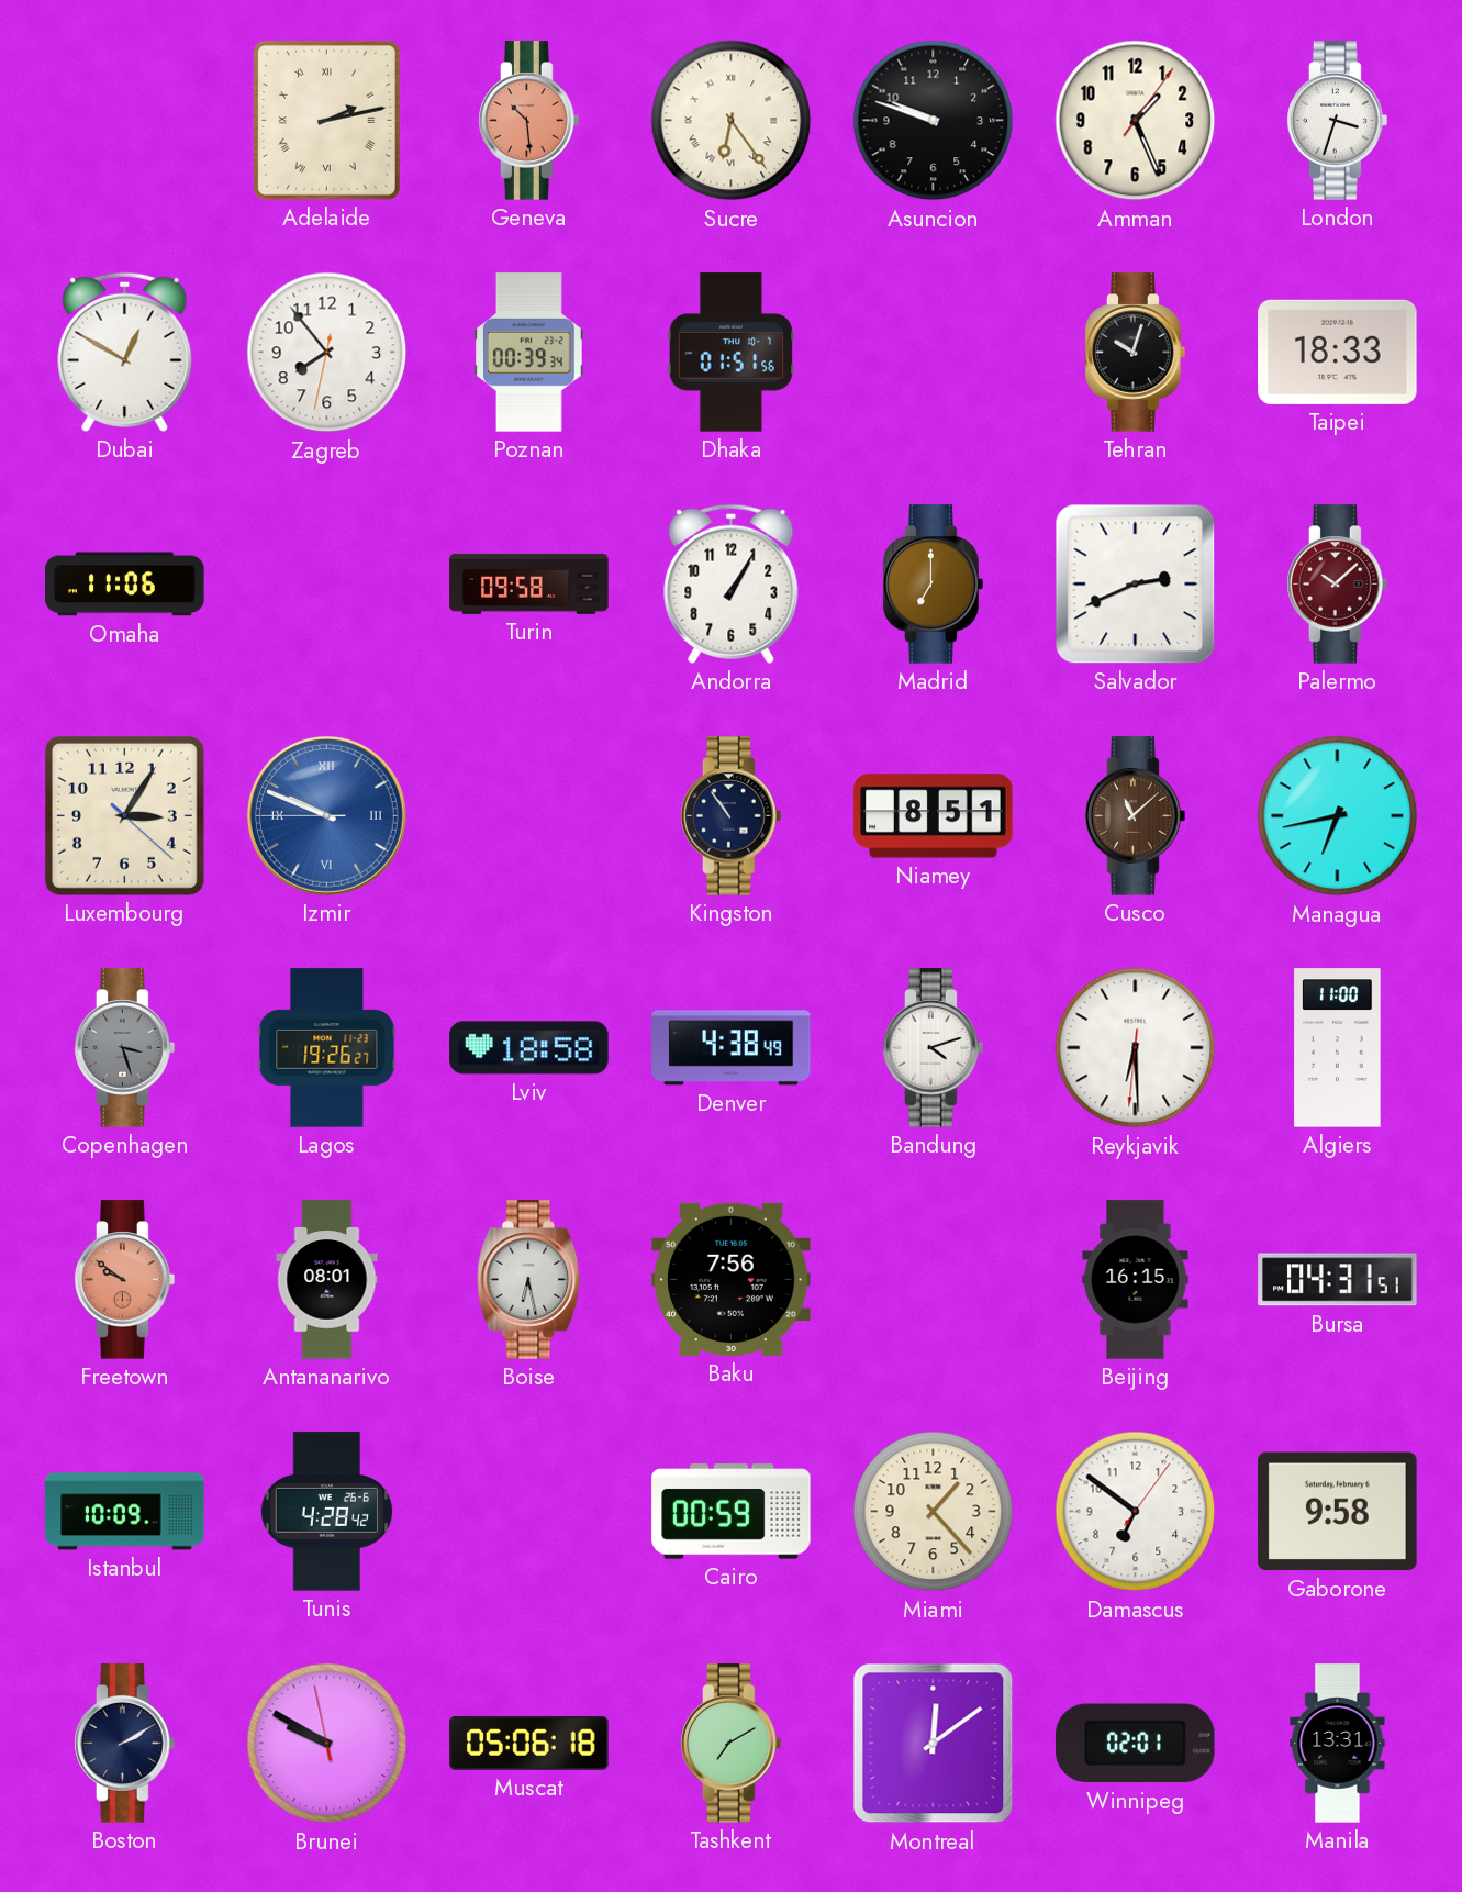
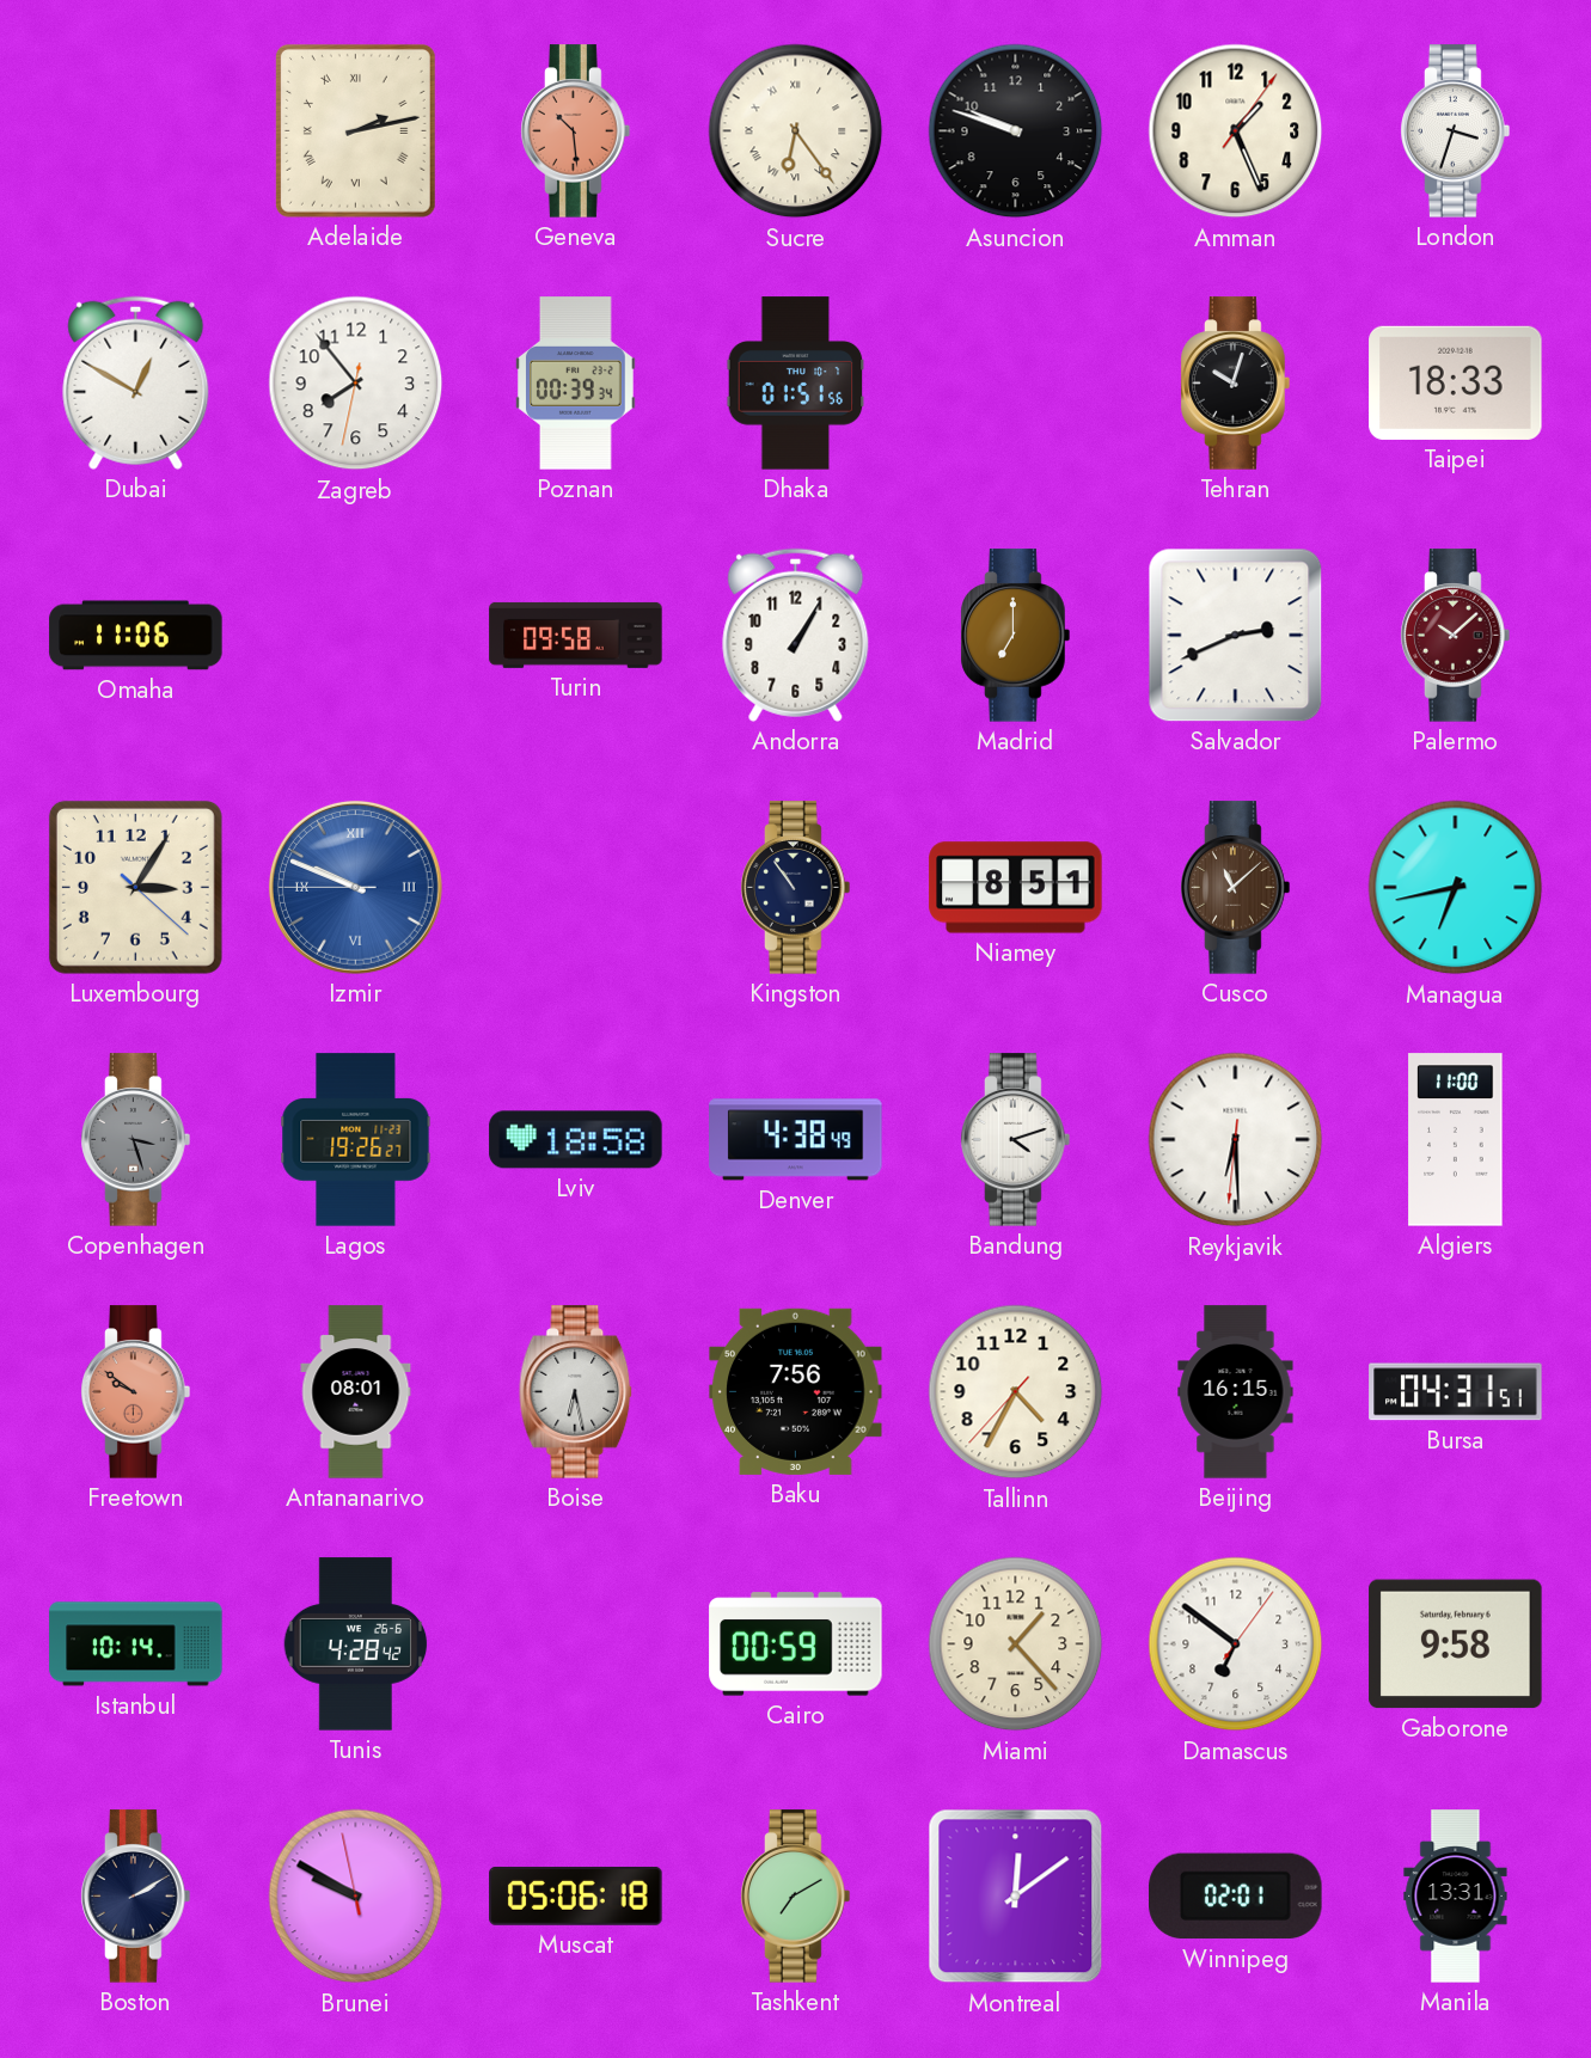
Tallinn: none -> 4:34 (1016, 1392)
Istanbul: 10:09 -> 10:14 (136, 1644)
